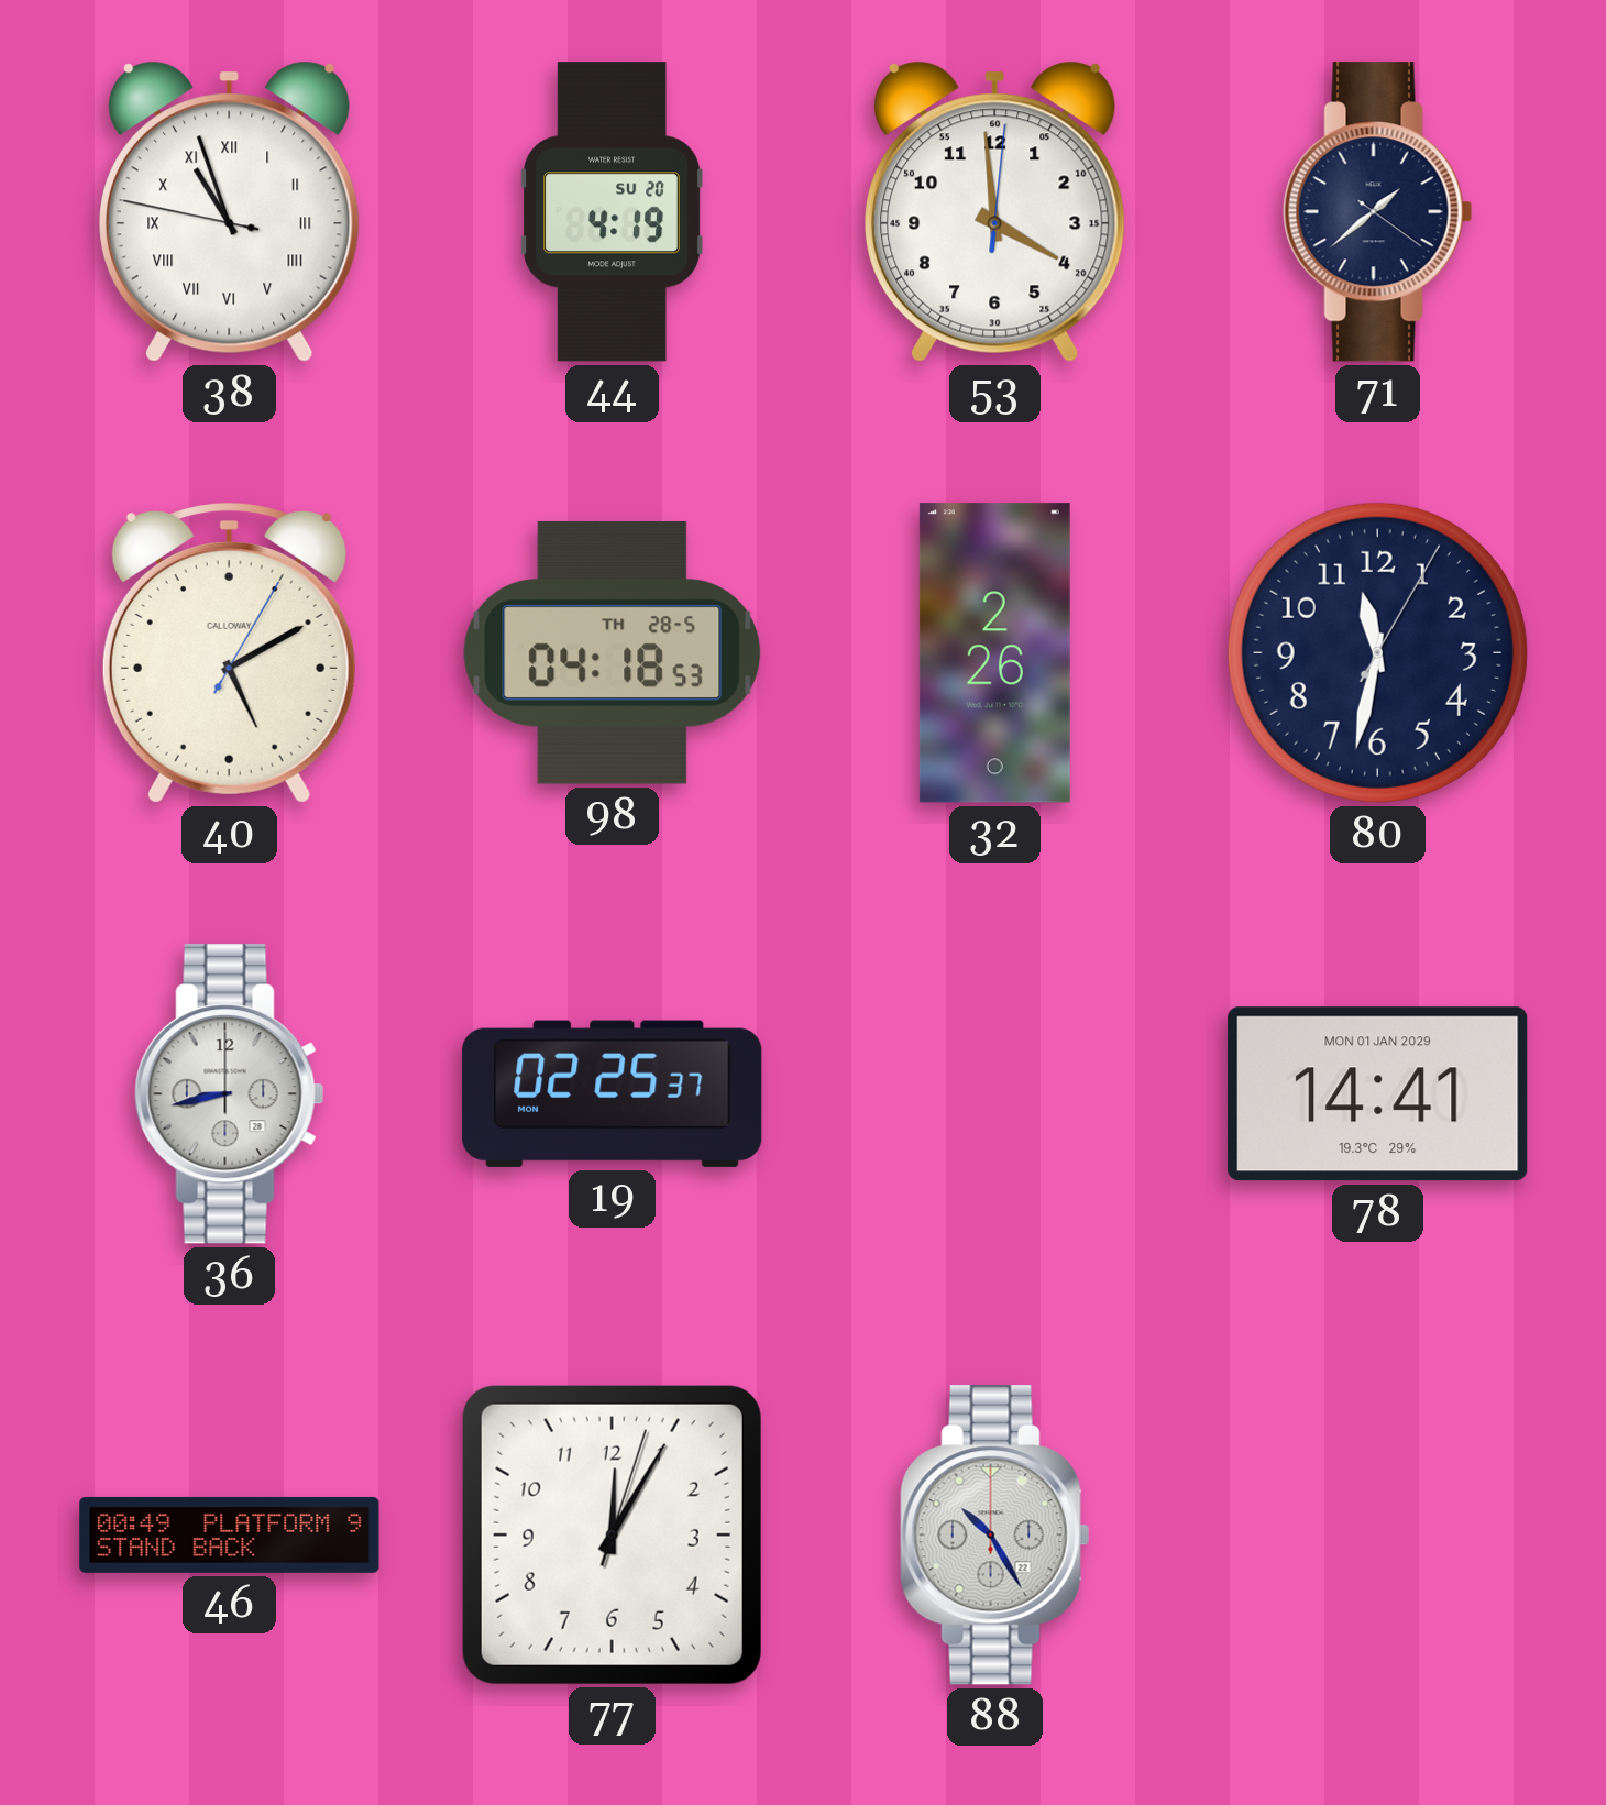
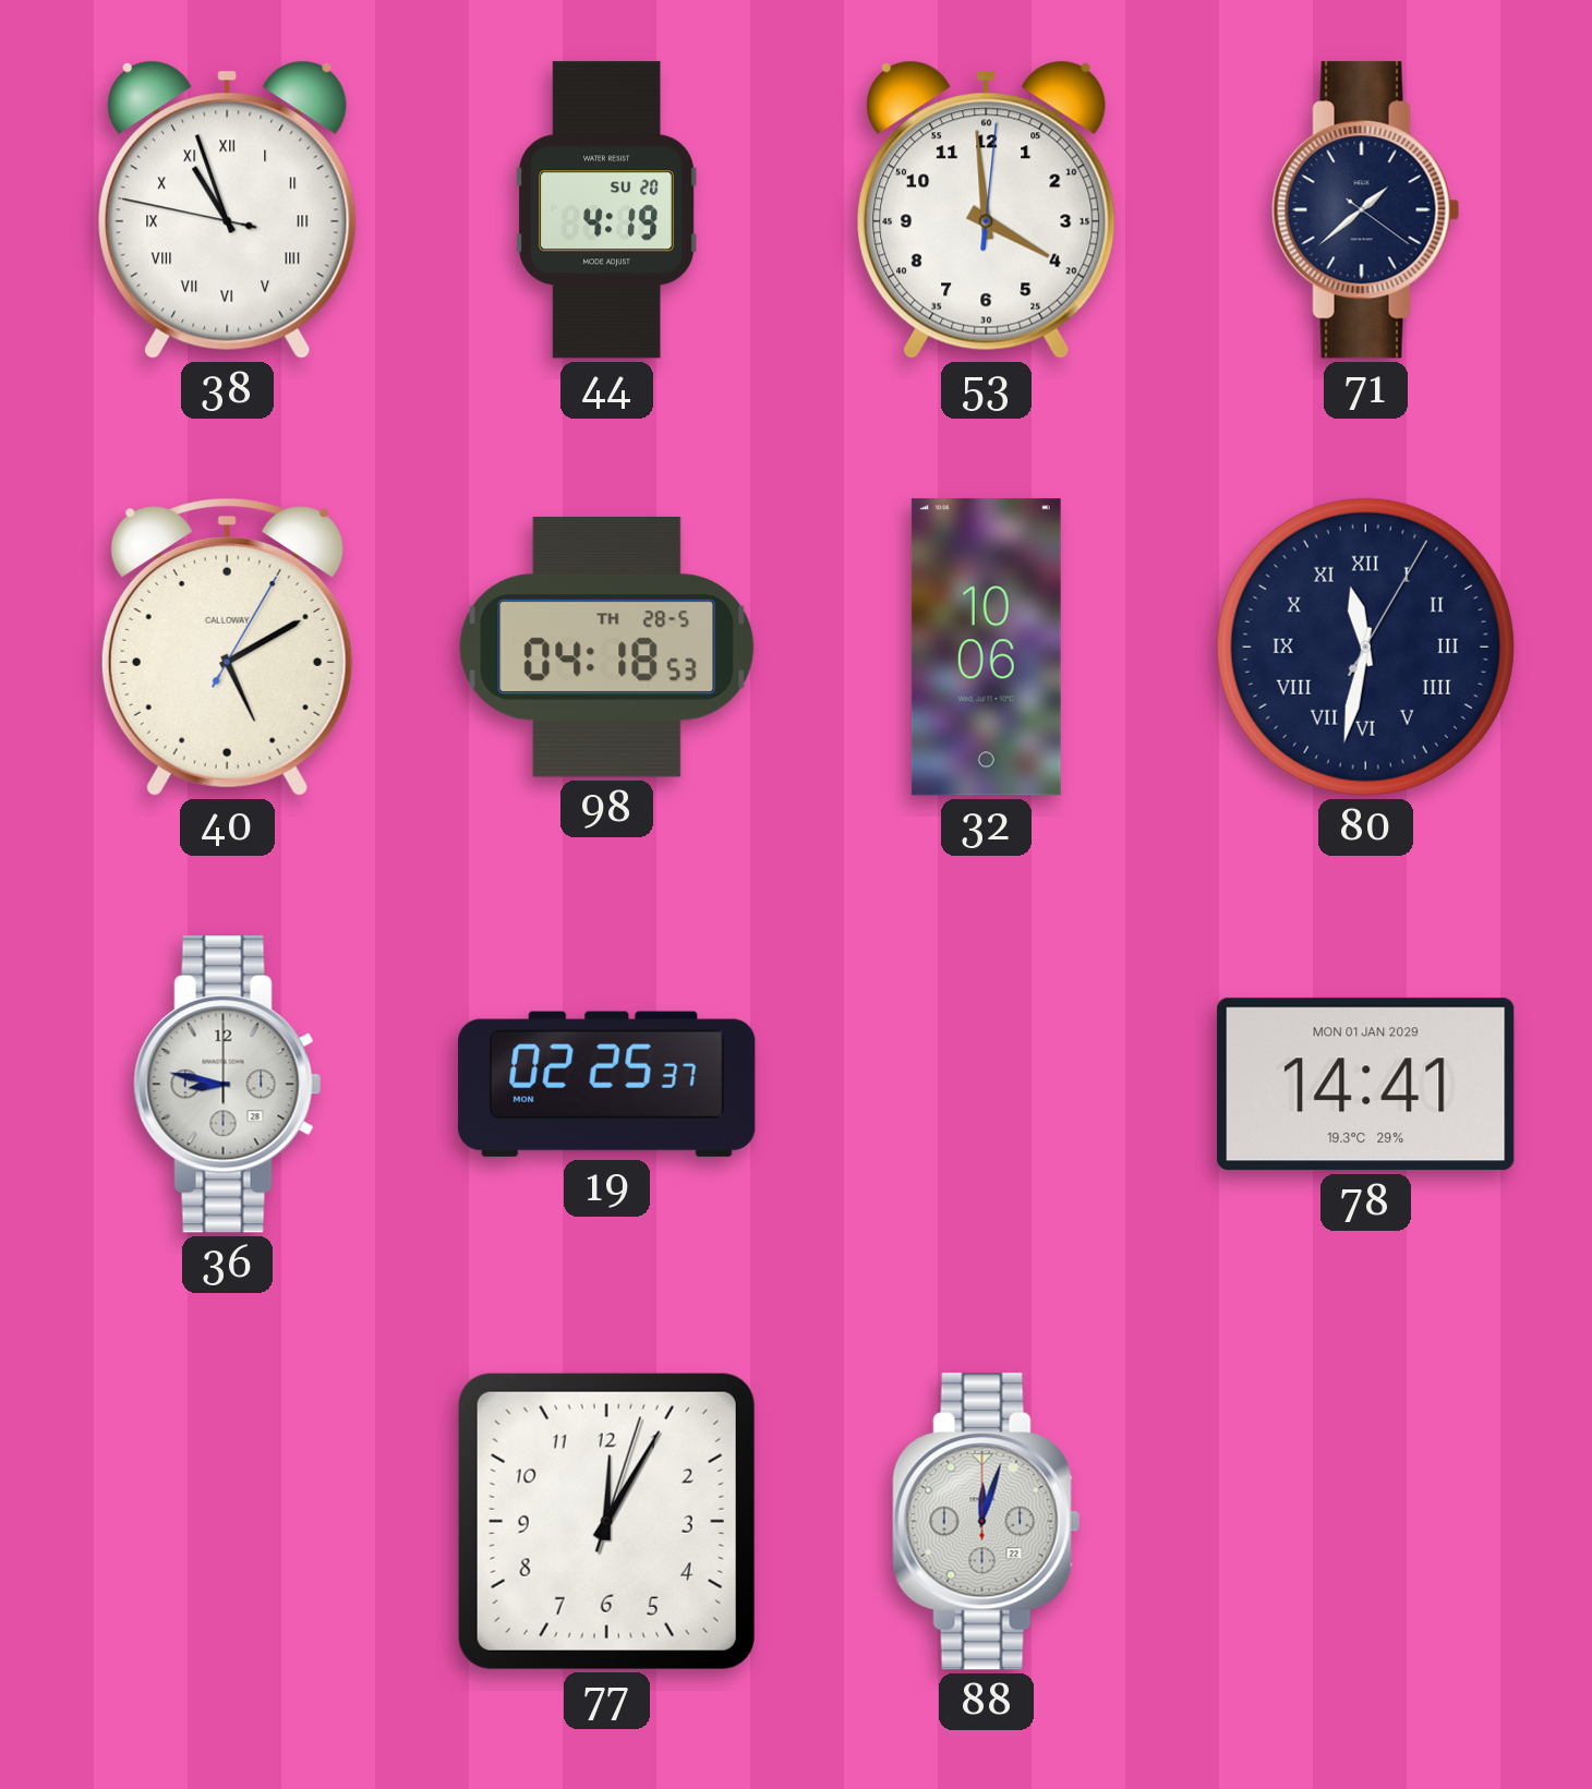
32: 2:26 -> 10:06 (986, 648)
80 numerals: Arabic -> Roman (1365, 646)
36: 8:43 -> 8:47 (228, 1085)
46: 00:49 -> none (230, 1534)
88: 10:25 -> 12:03 (987, 1522)
